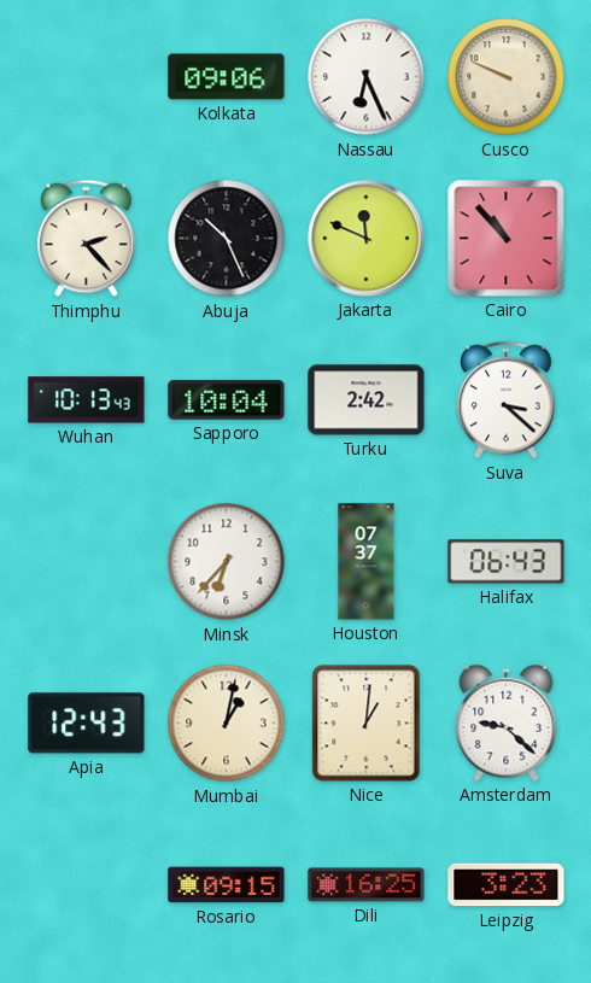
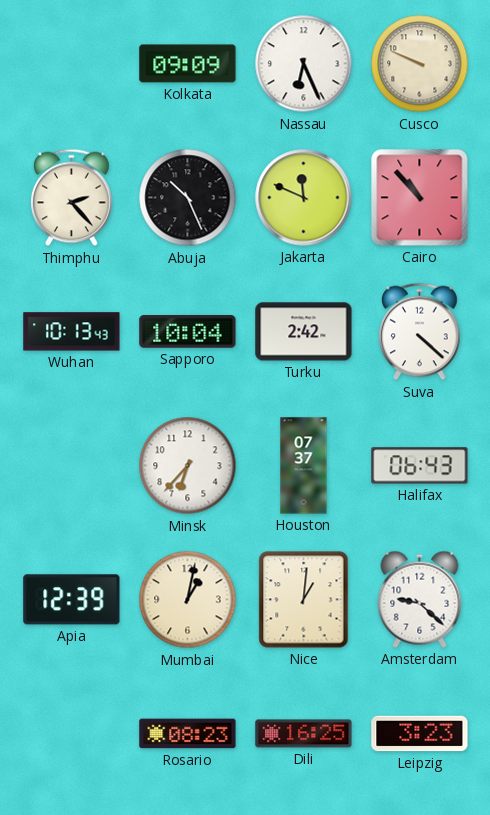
Kolkata: 09:06 -> 09:09 (188, 64)
Suva: 3:22 -> 4:22 (420, 332)
Apia: 12:43 -> 12:39 (72, 600)
Rosario: 09:15 -> 08:23 (188, 734)
